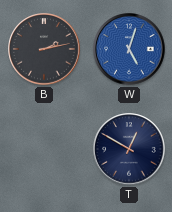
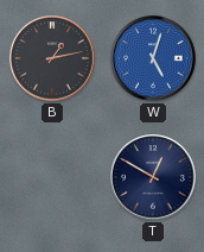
B: 2:13 -> 1:13 (52, 58)
